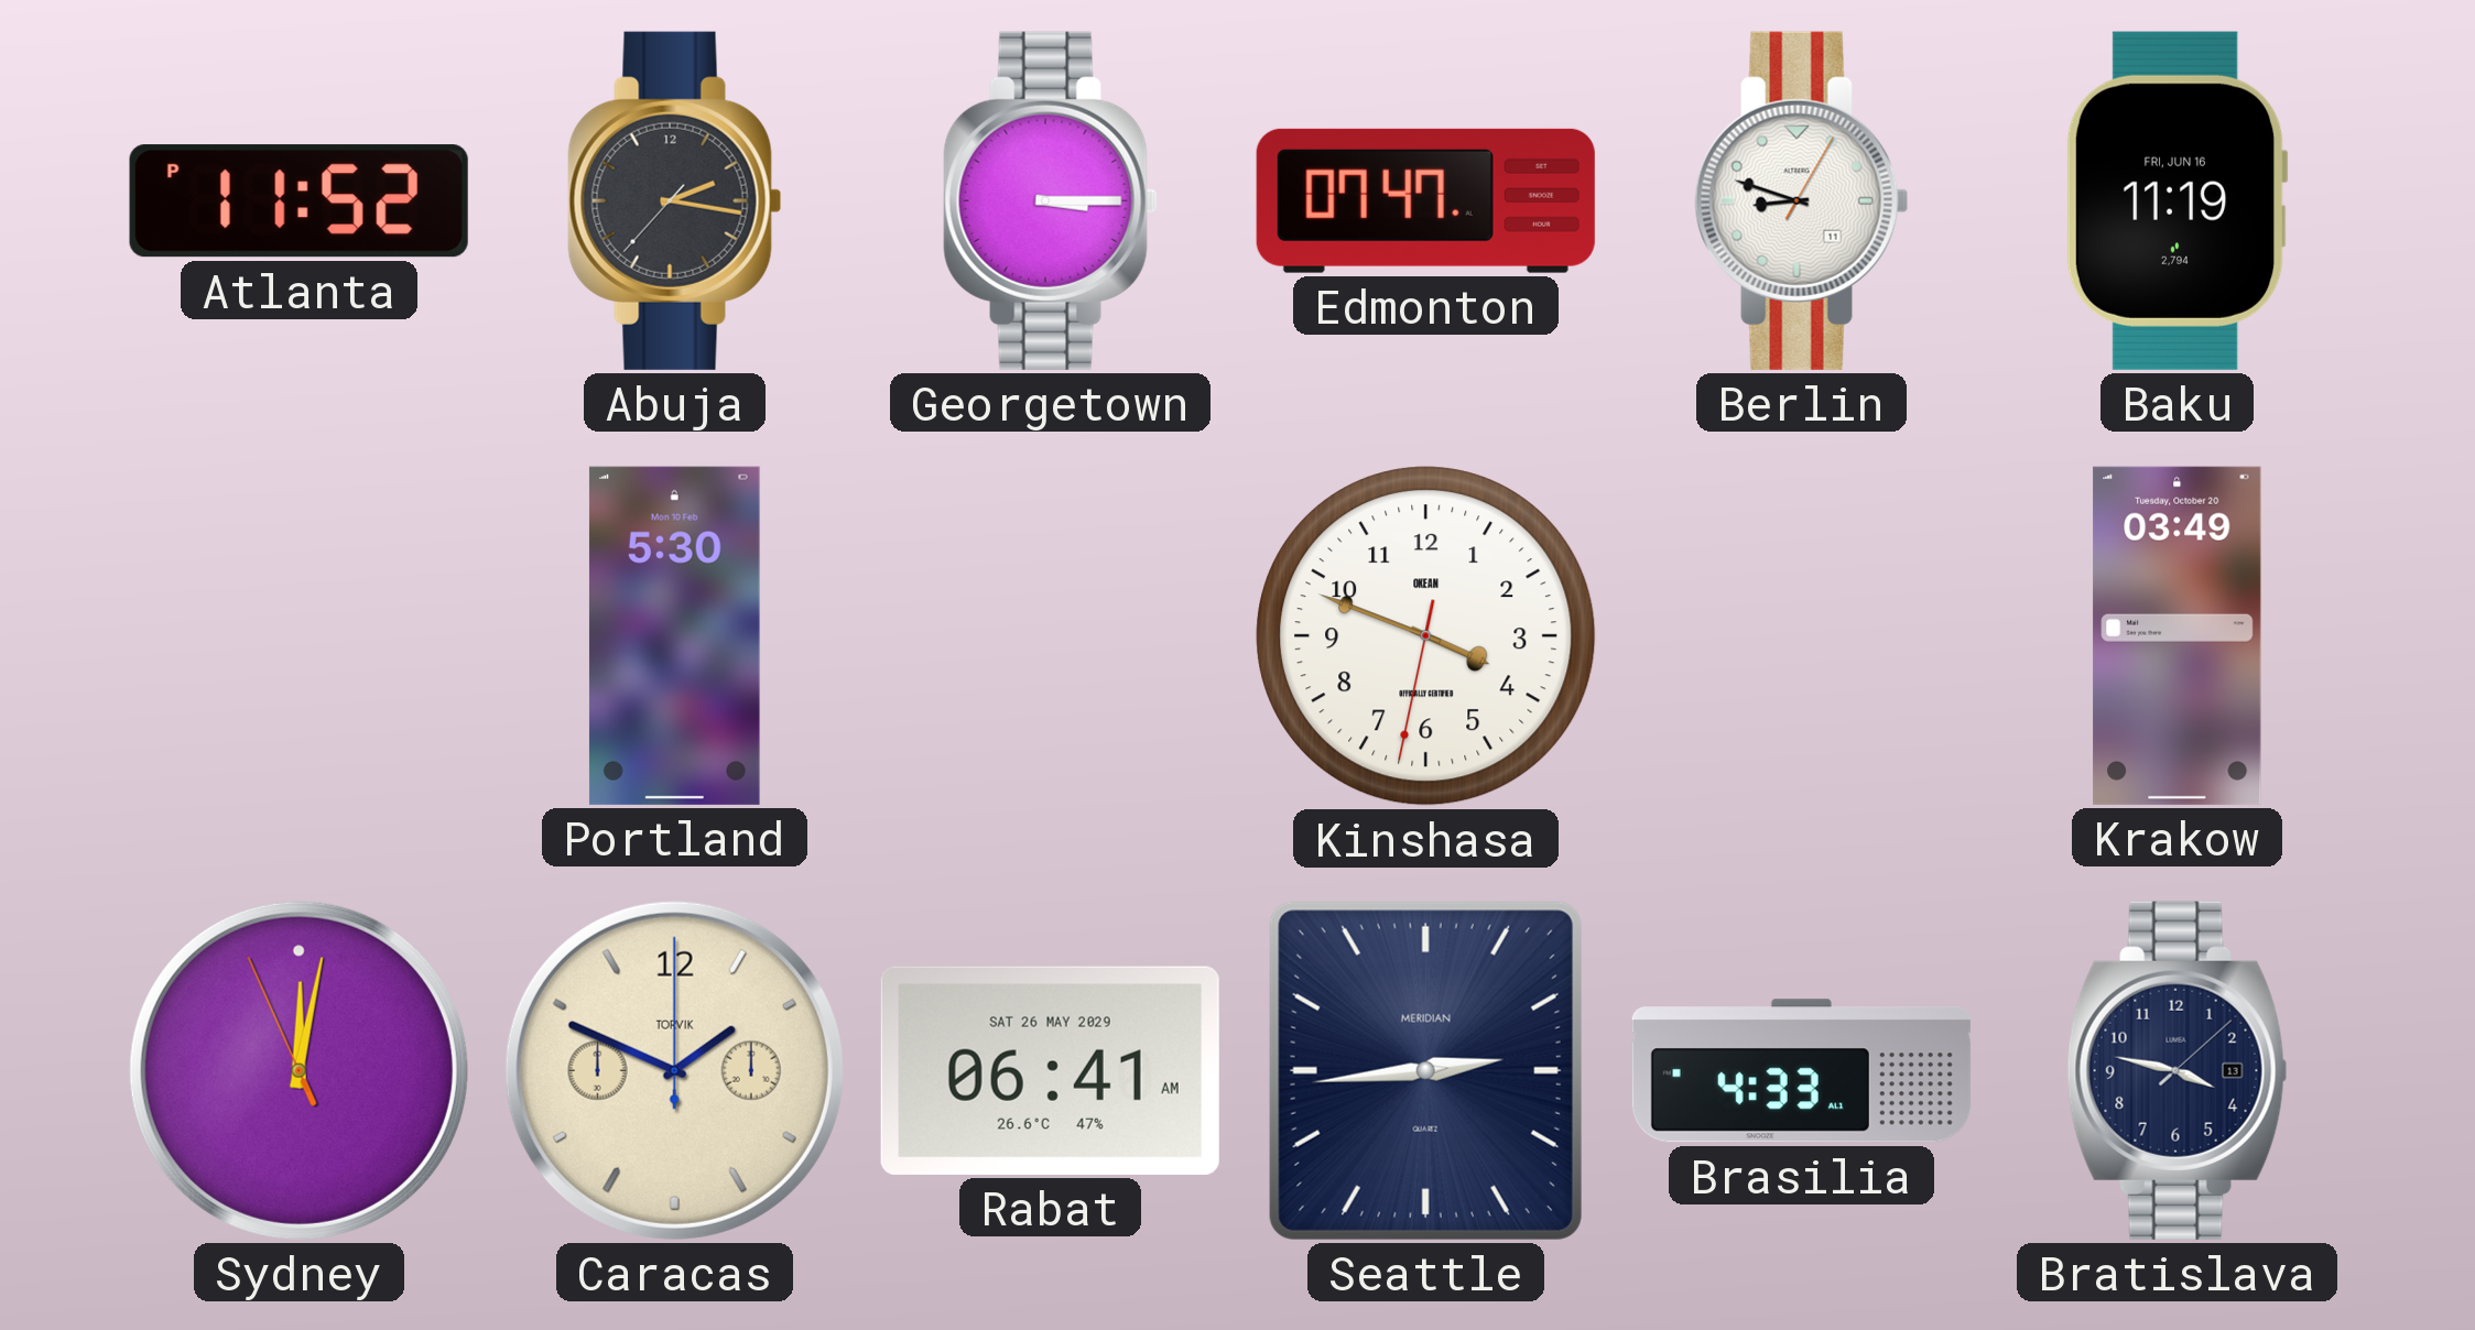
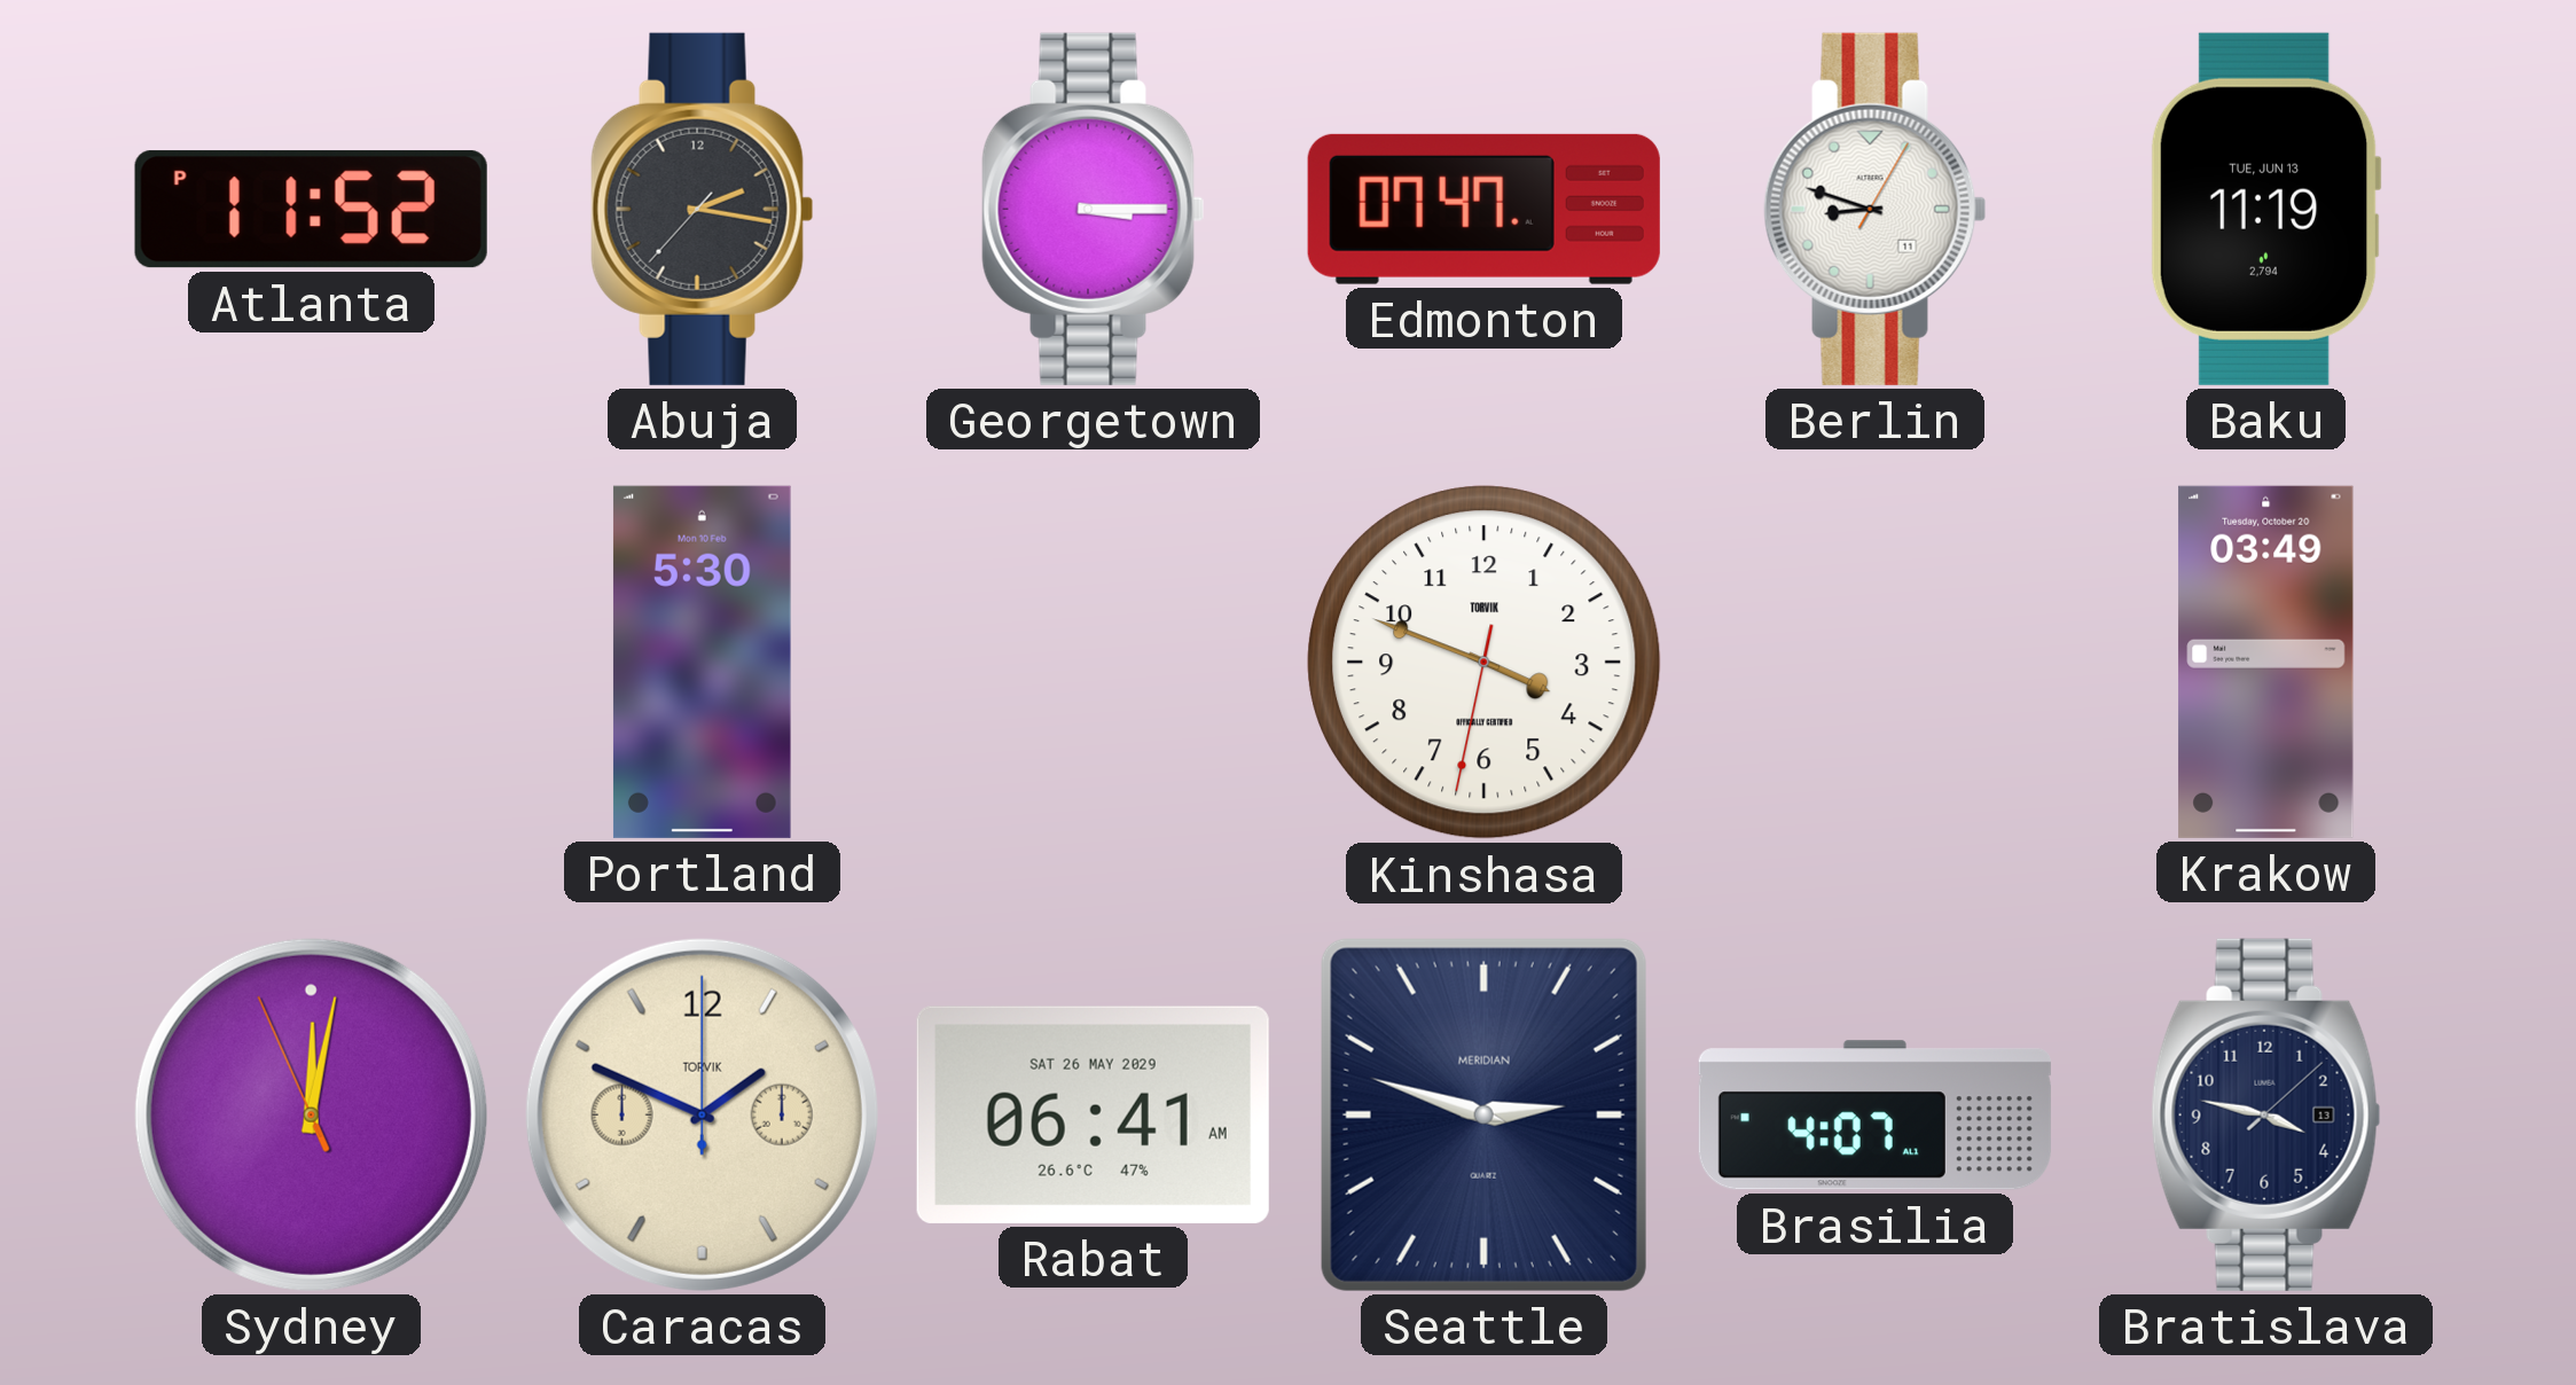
Baku date: FRI, JUN 16 -> TUE, JUN 13 (2265, 209)
Kinshasa brand: OKEAN -> TORVIK (1485, 663)
Seattle: 2:44 -> 2:48 (1483, 1114)
Brasilia: 4:33 -> 4:07 (1874, 1116)
